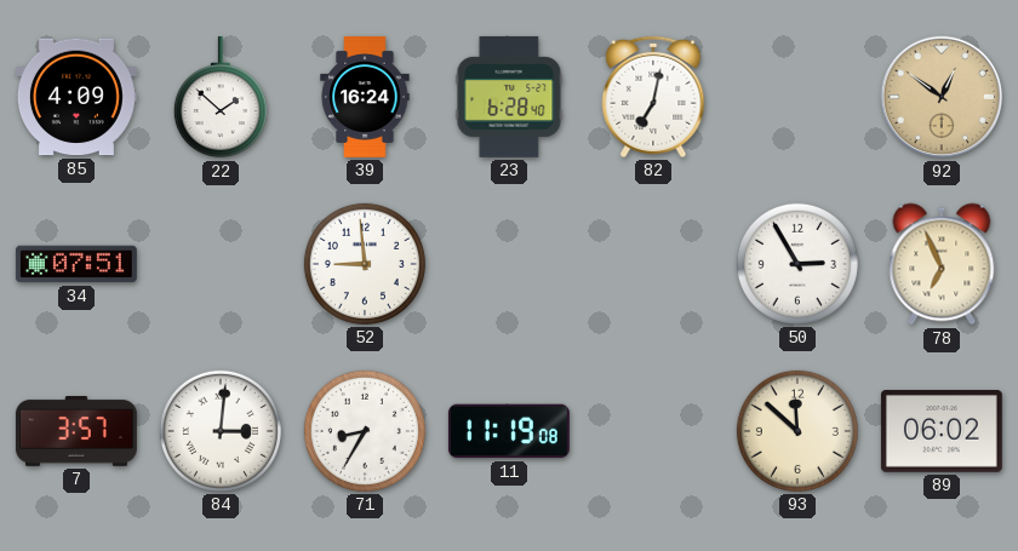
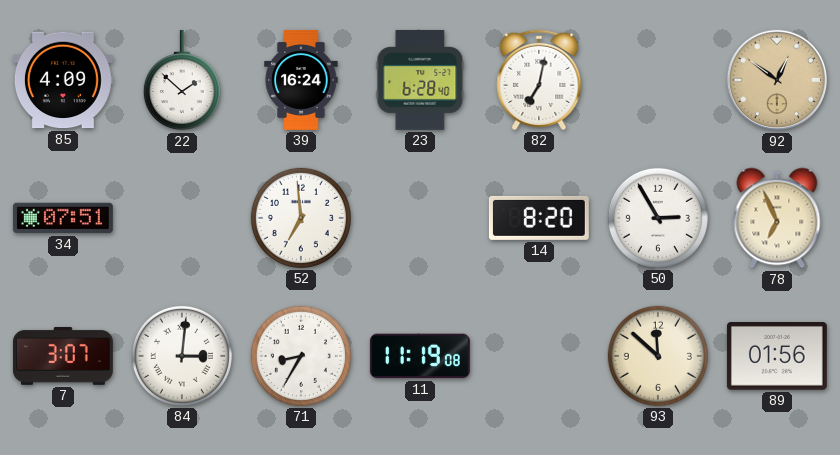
52: 8:59 -> 6:59 (301, 218)
14: none -> 8:20 (539, 218)
7: 3:57 -> 3:07 (63, 357)
89: 06:02 -> 01:56 (777, 357)
